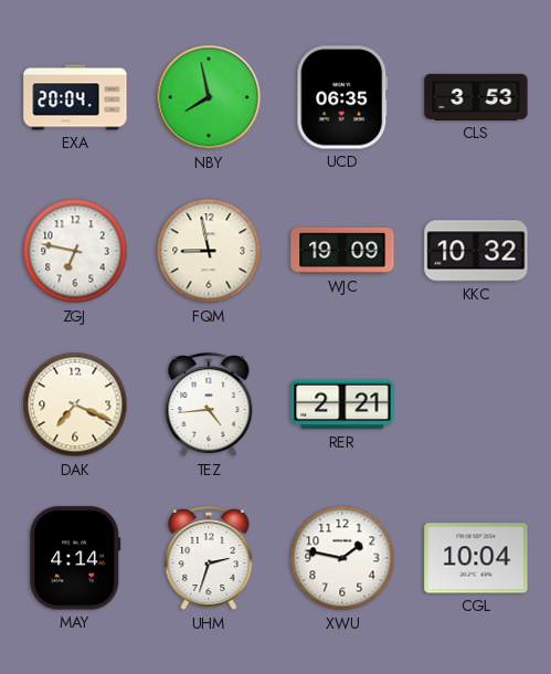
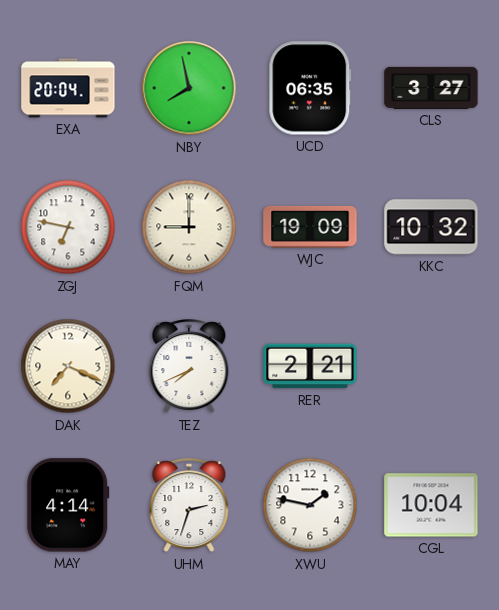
CLS: 3:53 -> 3:27 (431, 88)
FQM: 8:58 -> 9:00 (189, 227)
TEZ: 4:44 -> 7:41 (189, 367)
